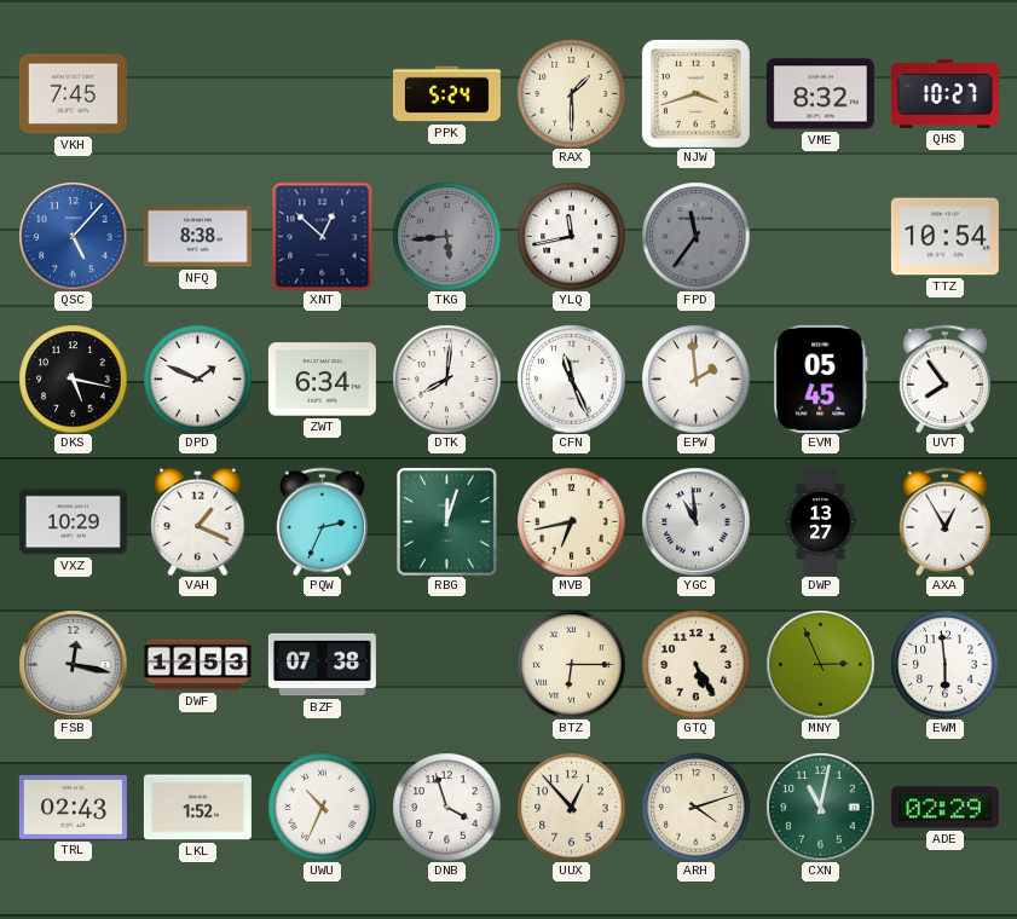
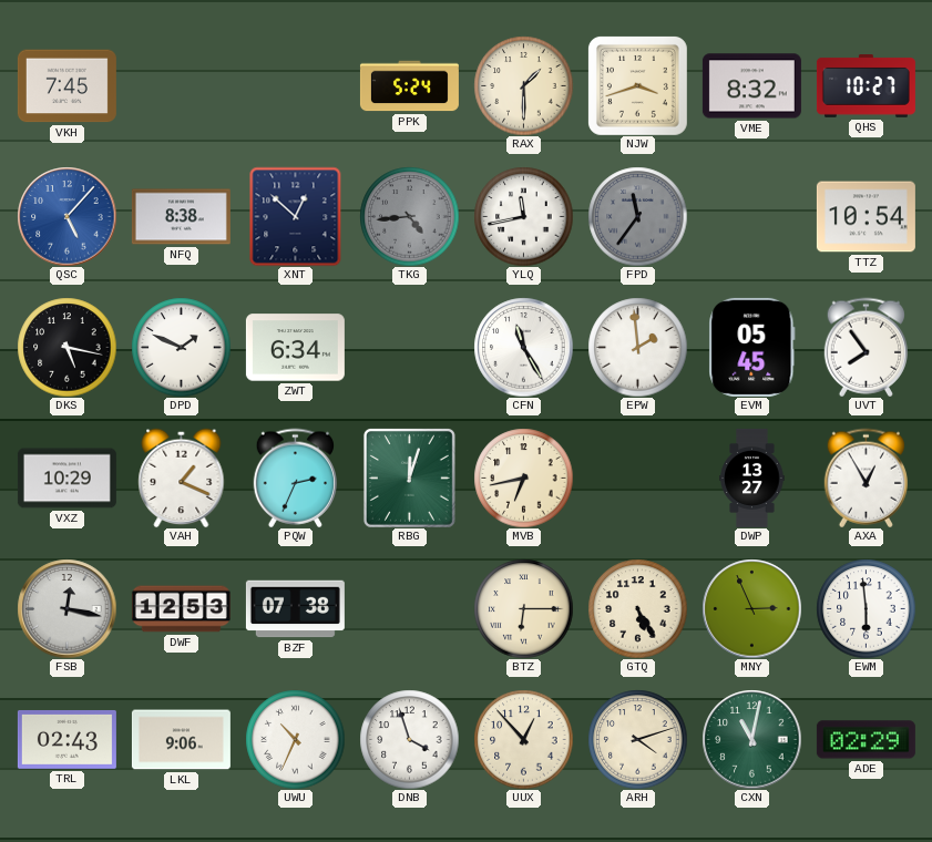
TKG: 5:44 -> 4:44 (409, 216)
DTK: 8:01 -> none (446, 378)
CFN: 11:26 -> 11:25 (523, 347)
YGC: 10:59 -> none (695, 521)
LKL: 1:52 -> 9:06 (181, 740)
